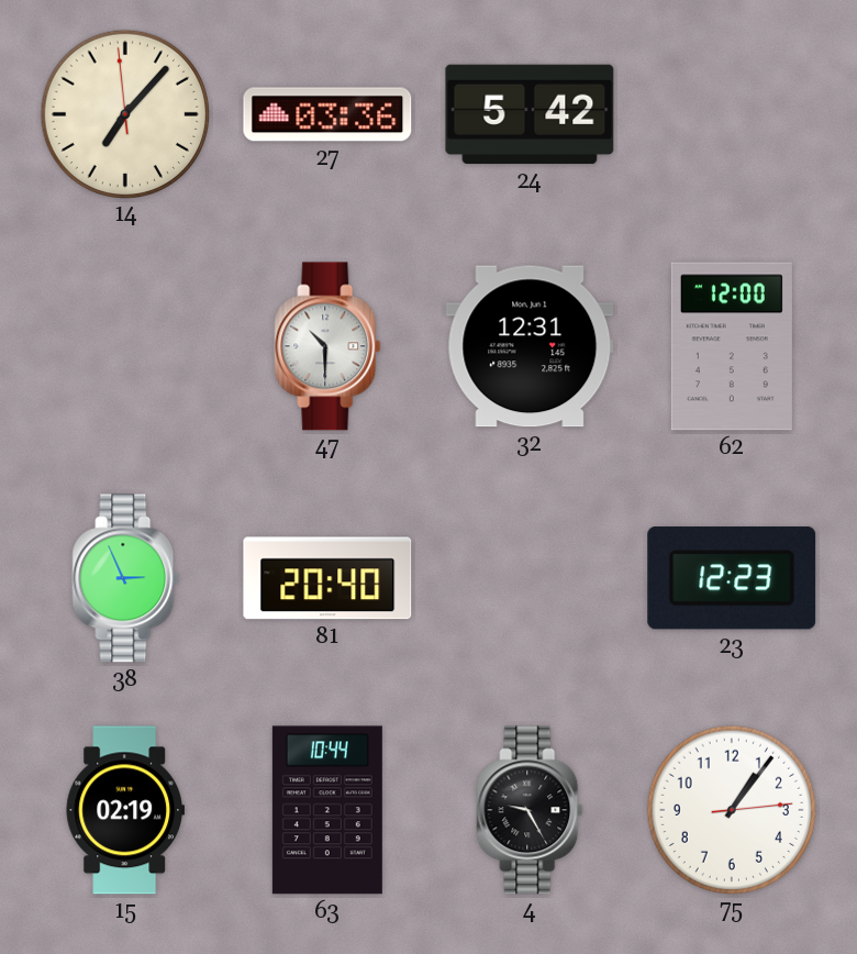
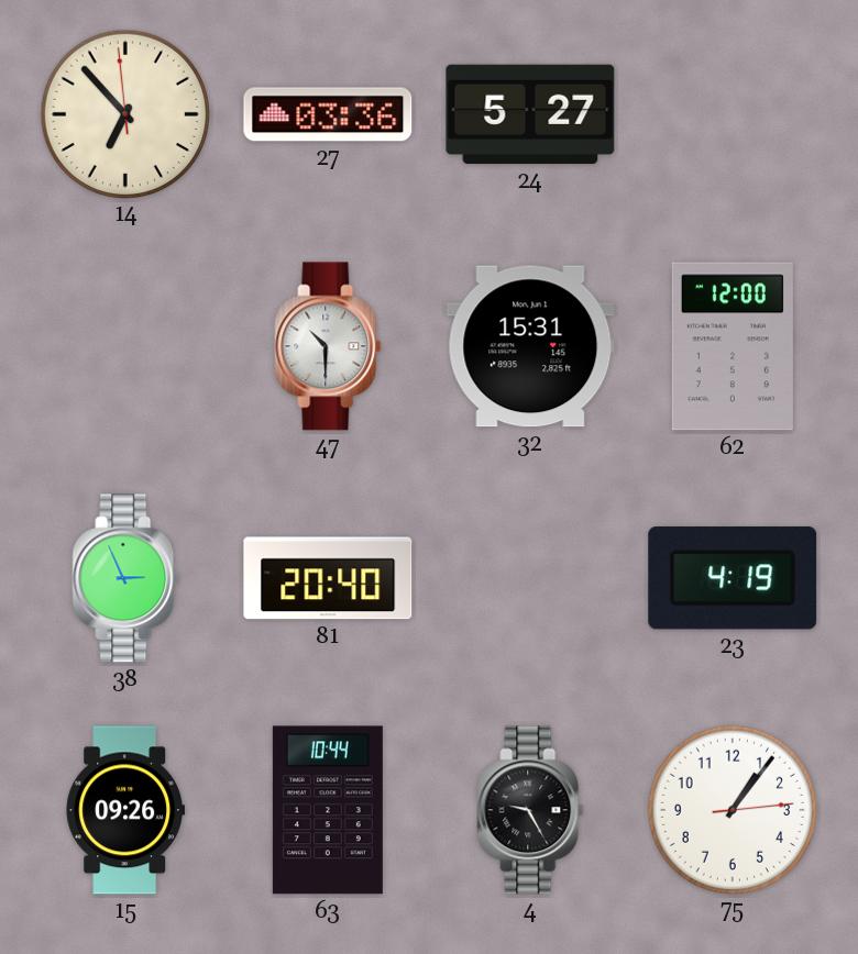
14: 7:06 -> 6:52 (124, 113)
24: 5:42 -> 5:27 (530, 114)
32: 12:31 -> 15:31 (530, 346)
23: 12:23 -> 4:19 (733, 578)
15: 02:19 -> 09:26 (125, 810)
